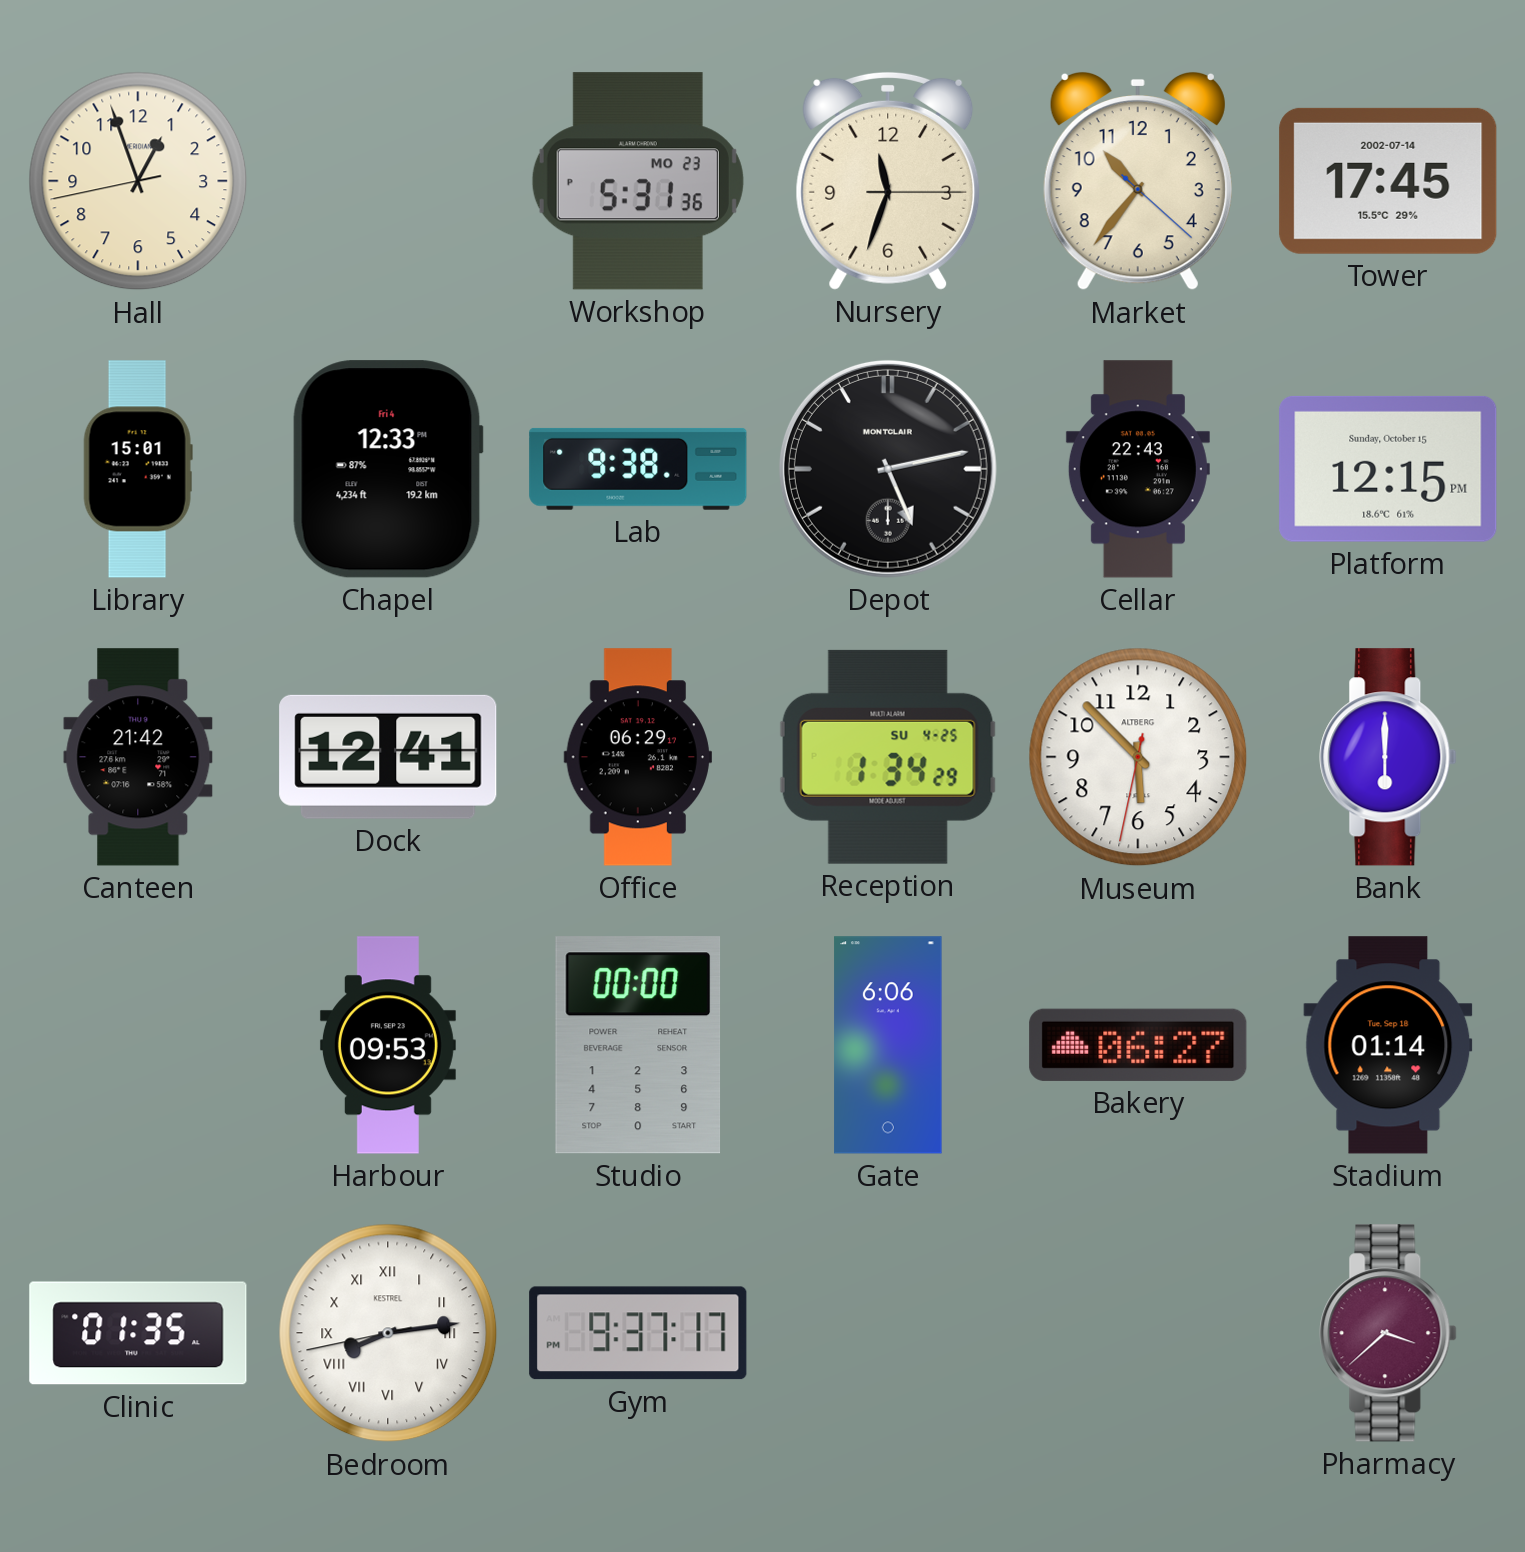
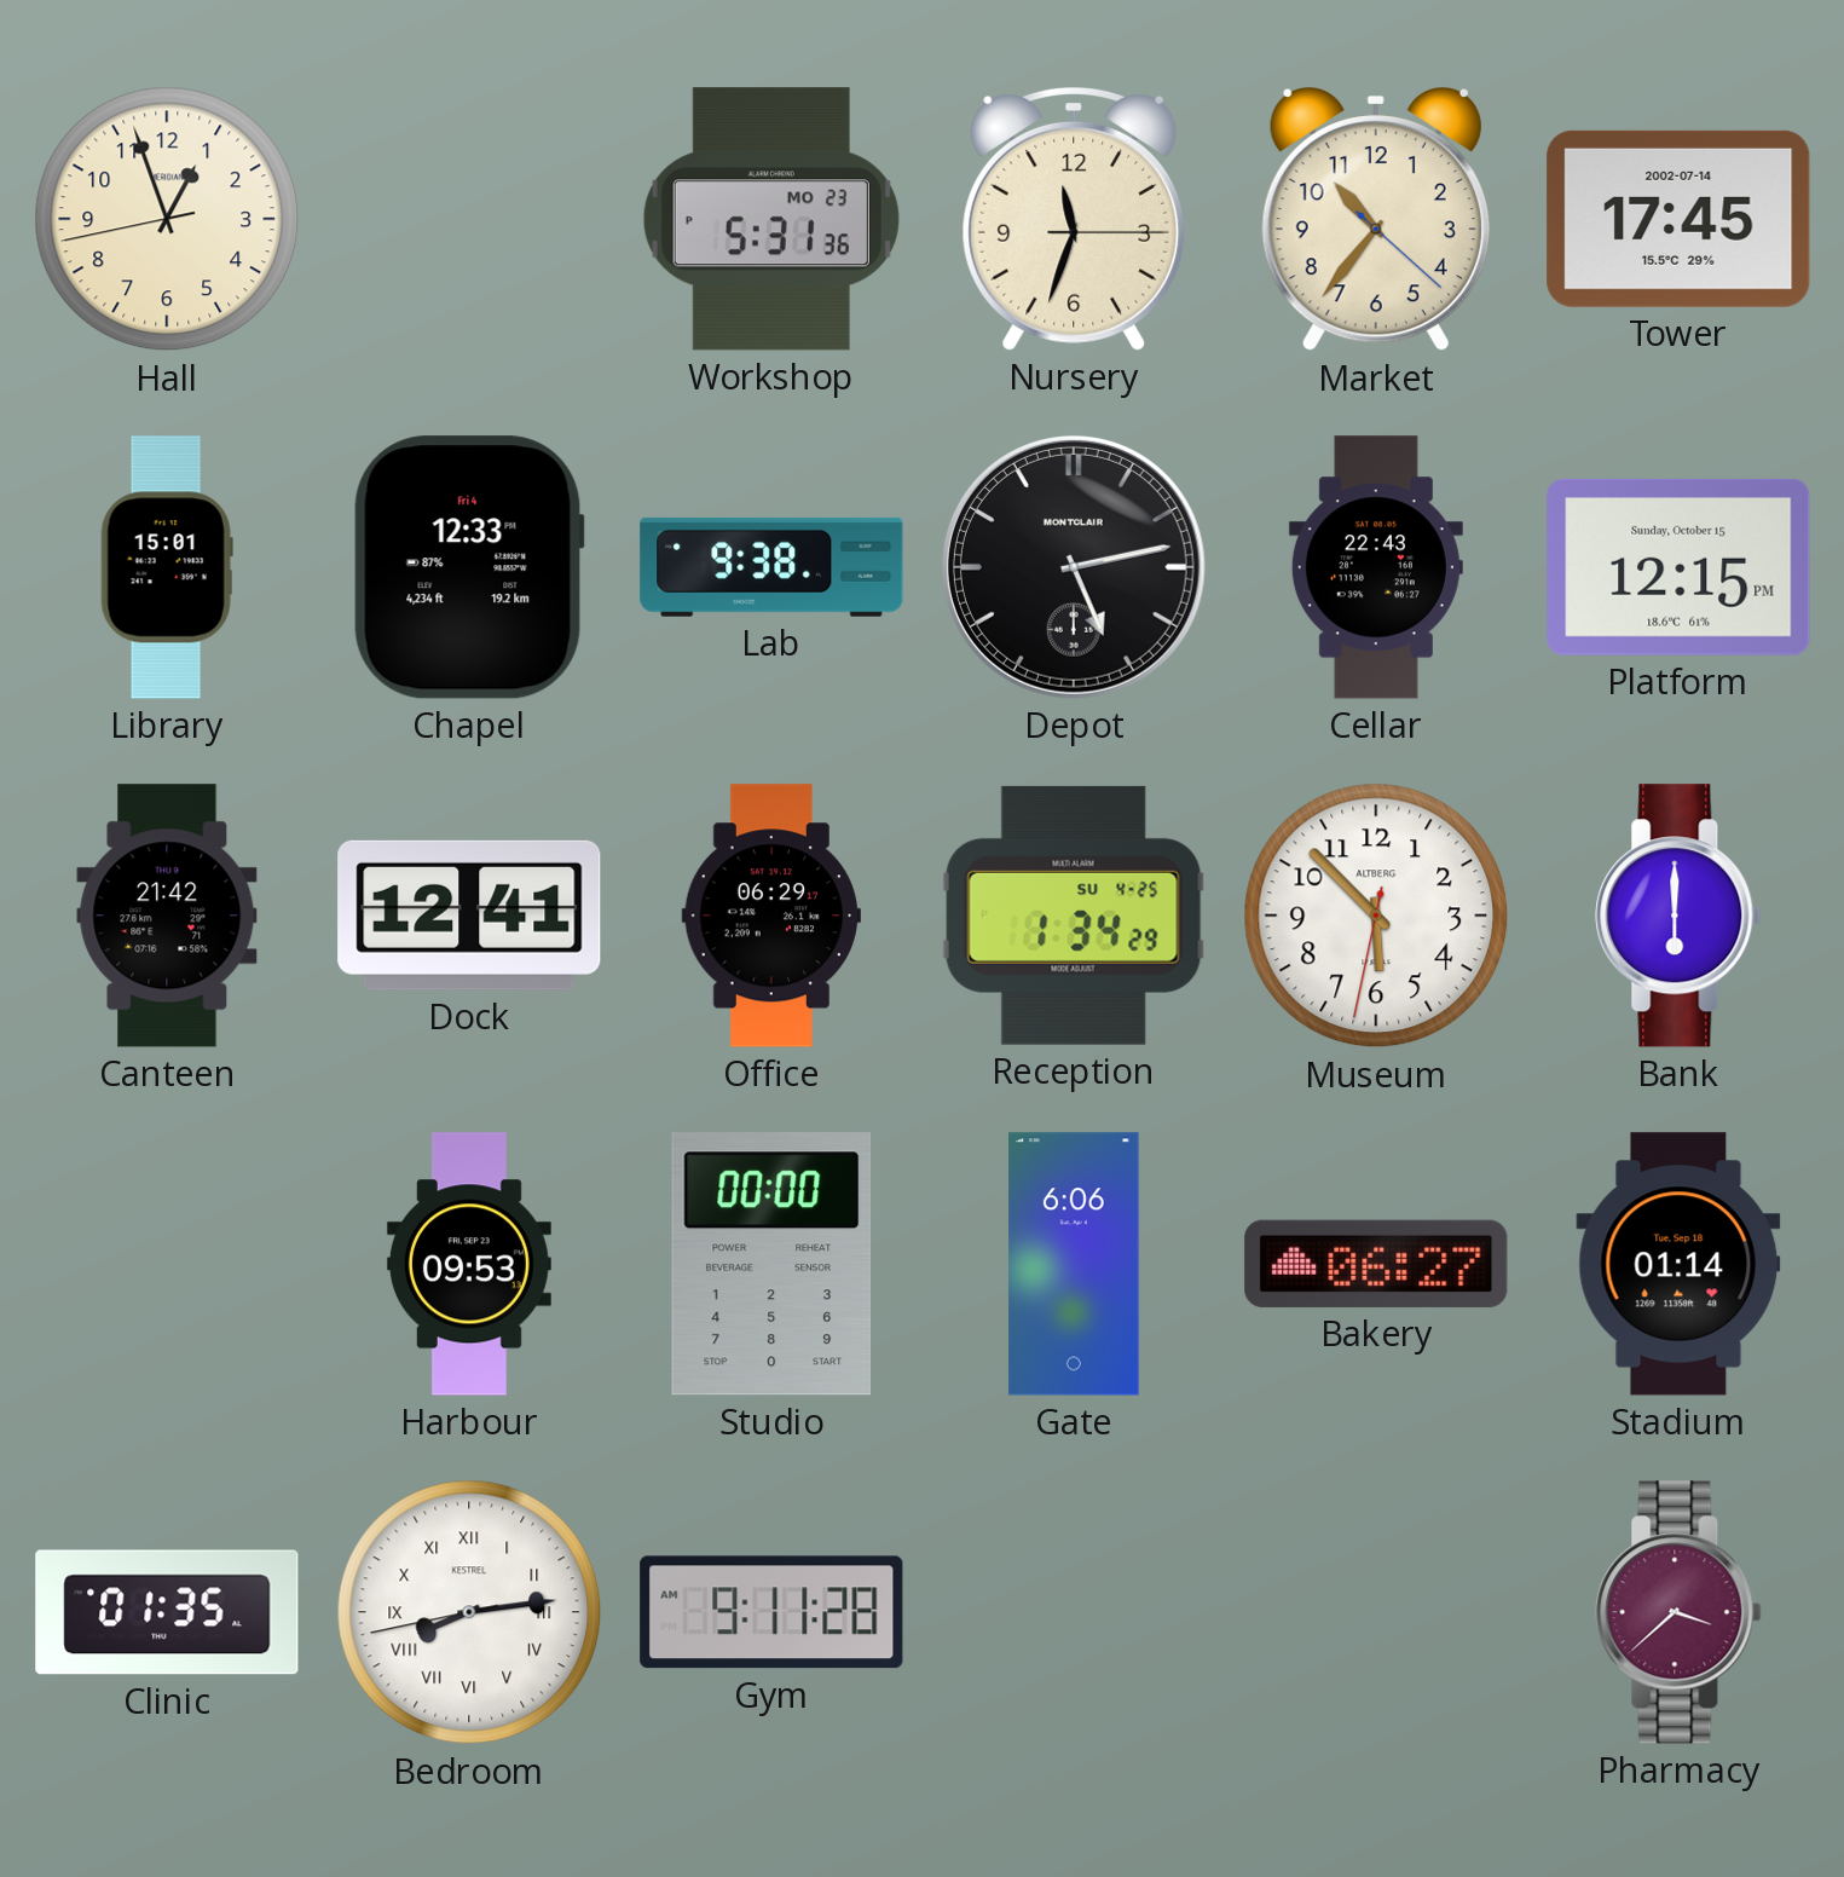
Gym: 9:37 -> 9:11 (771, 1612)
